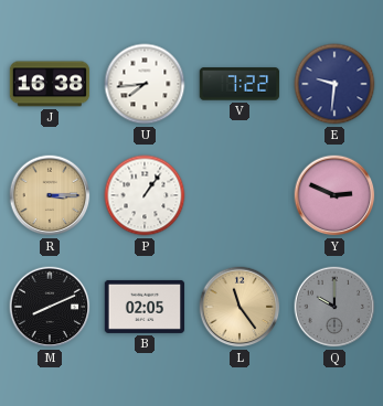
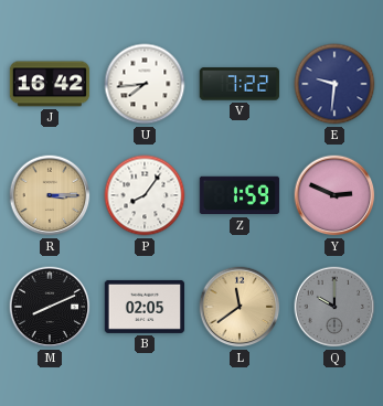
J: 16:38 -> 16:42 (50, 84)
P: 1:06 -> 8:06 (145, 195)
Z: none -> 1:59 (240, 195)
L: 11:24 -> 11:39 (240, 307)
